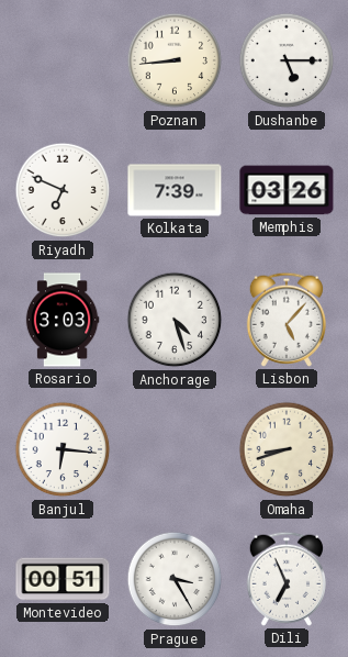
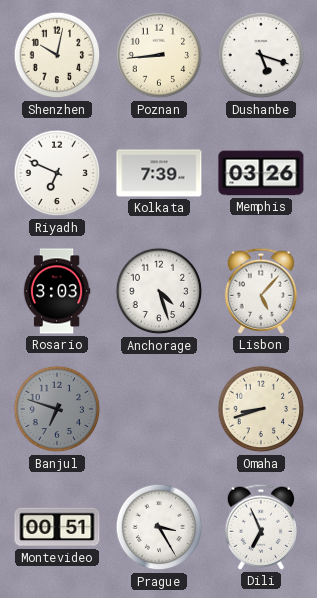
Shenzhen: none -> 10:02 (57, 55)
Dushanbe: 5:15 -> 5:18 (261, 55)
Banjul: 6:16 -> 6:48 (57, 409)
Banjul dial: white -> grey (57, 409)
